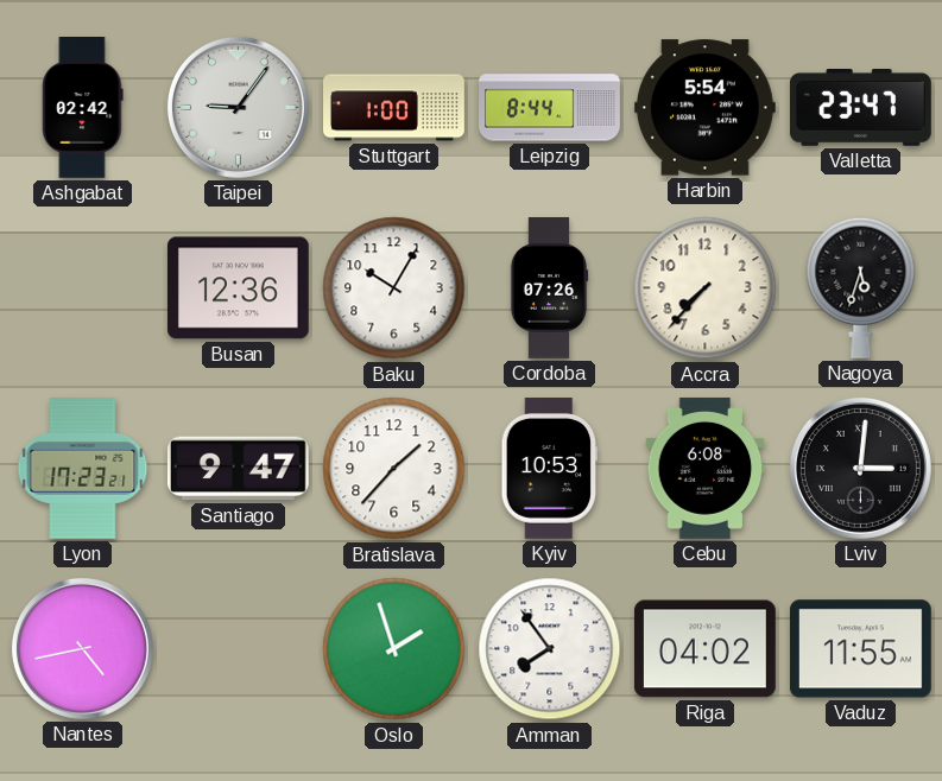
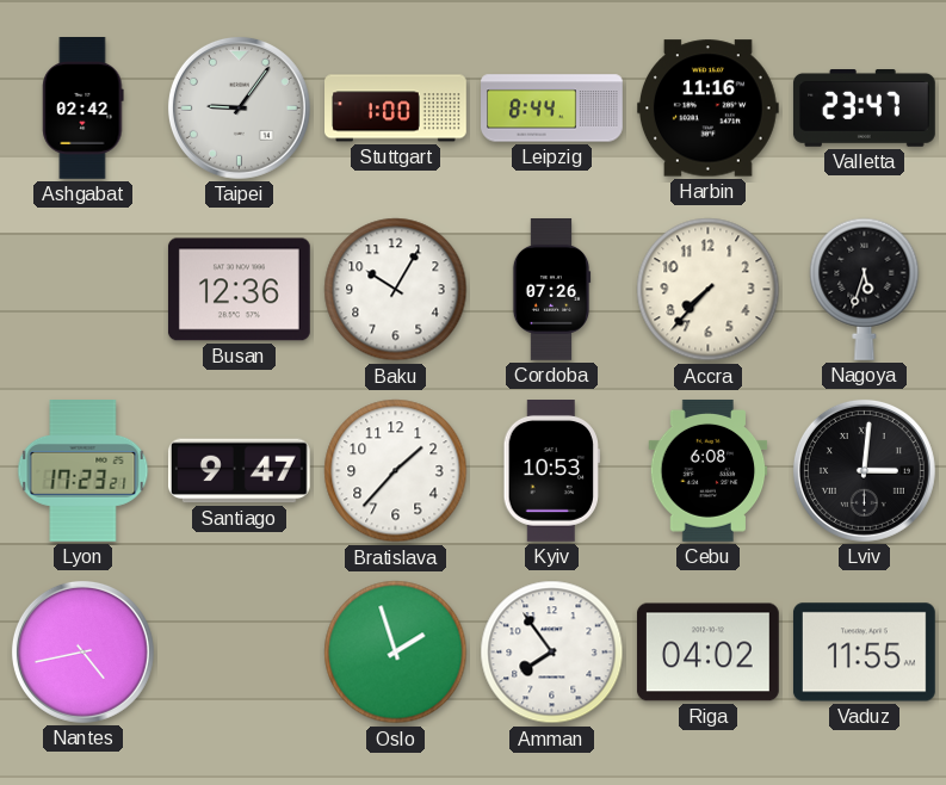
Harbin: 5:54 -> 11:16 (707, 109)
